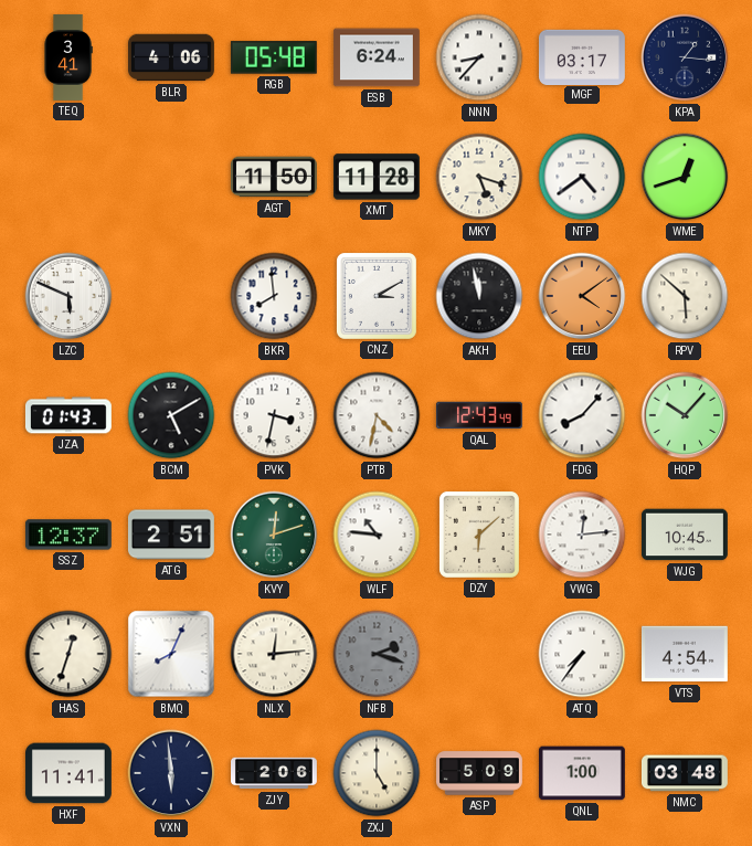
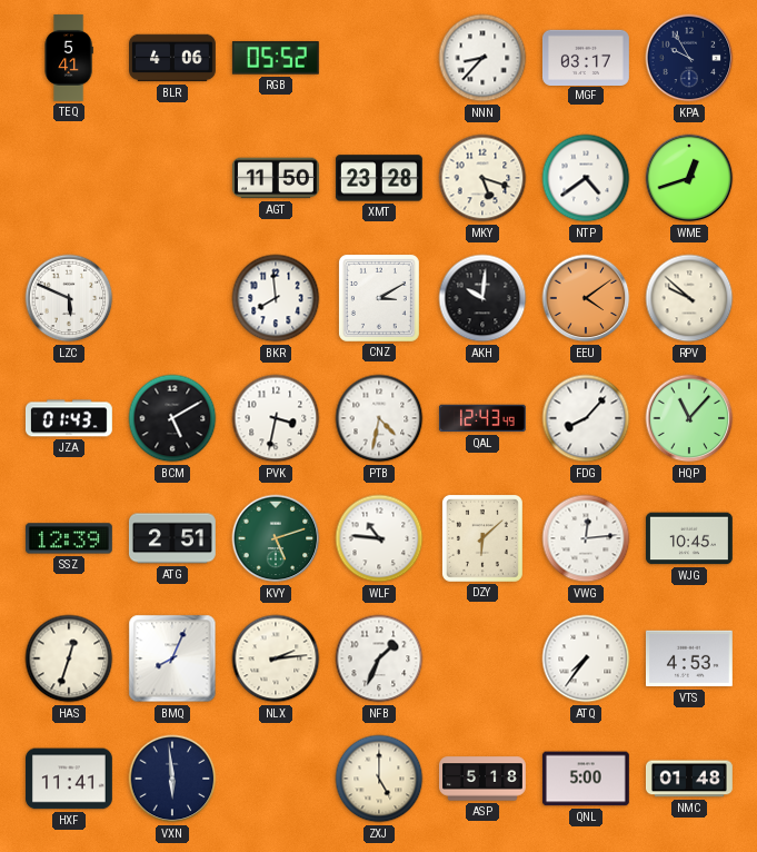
TEQ: 3:41 -> 5:41 (69, 58)
RGB: 05:48 -> 05:52 (276, 58)
ESB: 6:24 -> none (377, 57)
KPA: 1:16 -> 9:55 (689, 58)
XMT: 11:28 -> 23:28 (379, 178)
AKH: 11:58 -> 10:01 (482, 298)
RPV: 5:52 -> 9:52 (689, 298)
HQP: 10:07 -> 11:07 (689, 418)
SSZ: 12:37 -> 12:39 (69, 538)
KVY: 12:12 -> 5:12 (276, 538)
NLX: 12:14 -> 2:14 (276, 658)
NFB: 2:18 -> 1:34 (379, 658)
NFB dial: grey -> white (379, 658)
VTS: 4:54 -> 4:53 (689, 658)
ZJY: 2:06 -> none (275, 773)
ASP: 5:09 -> 5:18 (484, 779)
QNL: 1:00 -> 5:00 (586, 779)
NMC: 03:48 -> 01:48 (689, 779)
